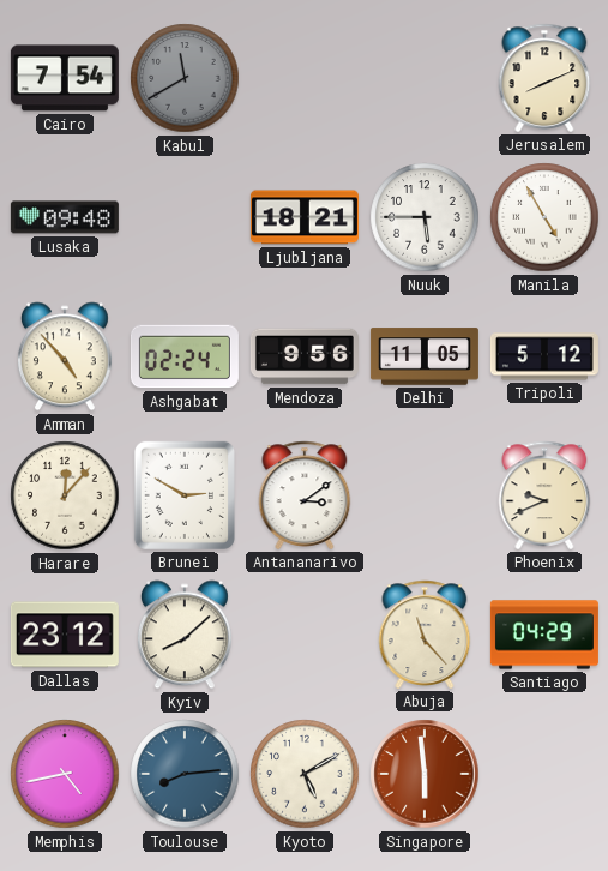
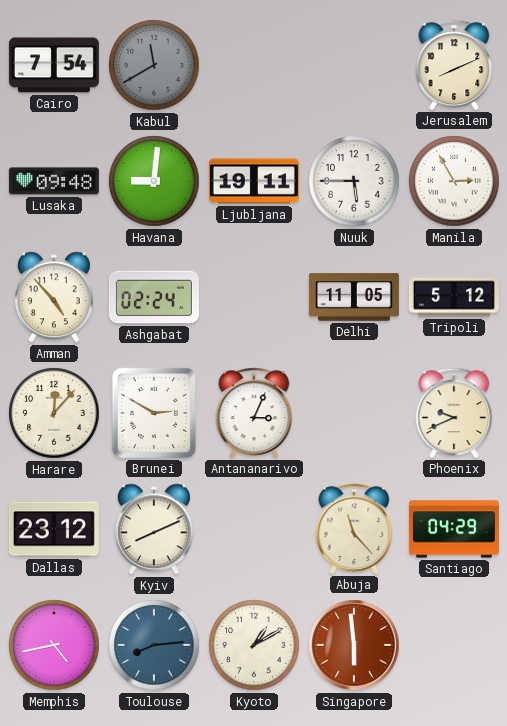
Havana: none -> 9:01 (154, 181)
Ljubljana: 18:21 -> 19:11 (254, 181)
Manila: 4:55 -> 2:55 (454, 181)
Mendoza: 9:56 -> none (305, 356)
Antananarivo: 3:09 -> 3:04 (254, 413)
Kyiv: 8:08 -> 8:11 (154, 529)
Kyoto: 5:10 -> 1:10 (254, 645)
